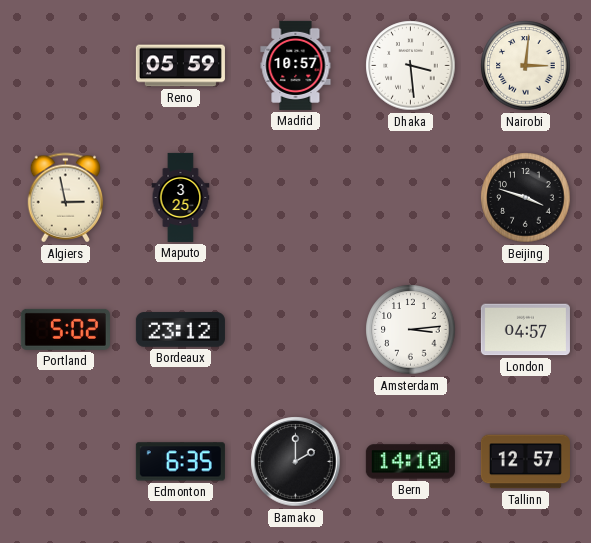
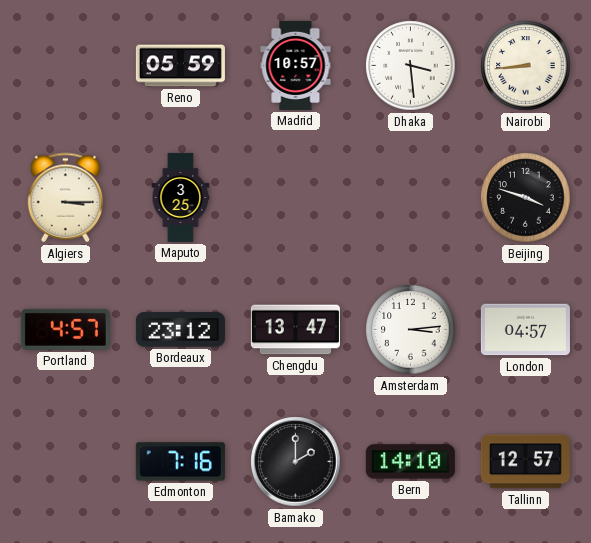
Nairobi: 3:01 -> 8:44 (526, 66)
Algiers: 2:58 -> 3:15 (66, 198)
Portland: 5:02 -> 4:57 (65, 329)
Chengdu: none -> 13:47 (295, 330)
Edmonton: 6:35 -> 7:16 (180, 462)
